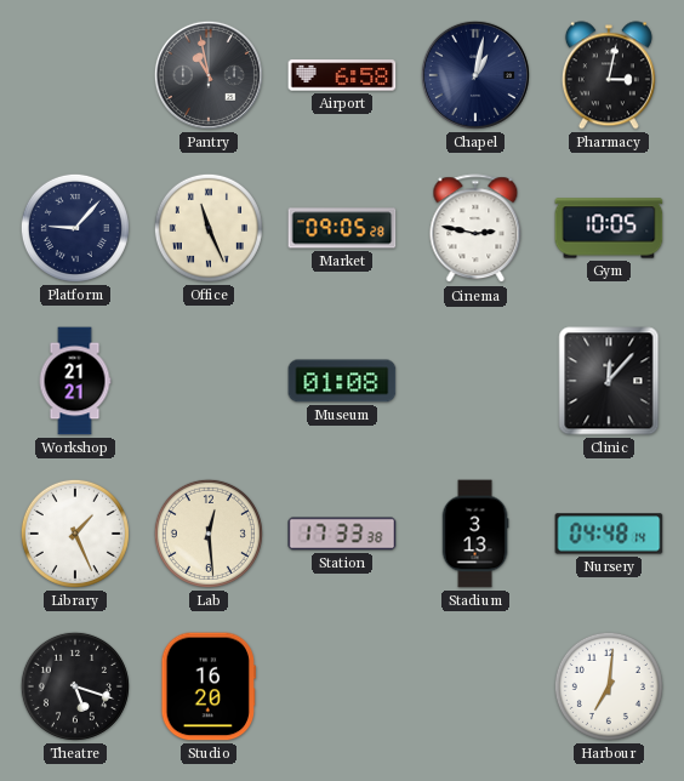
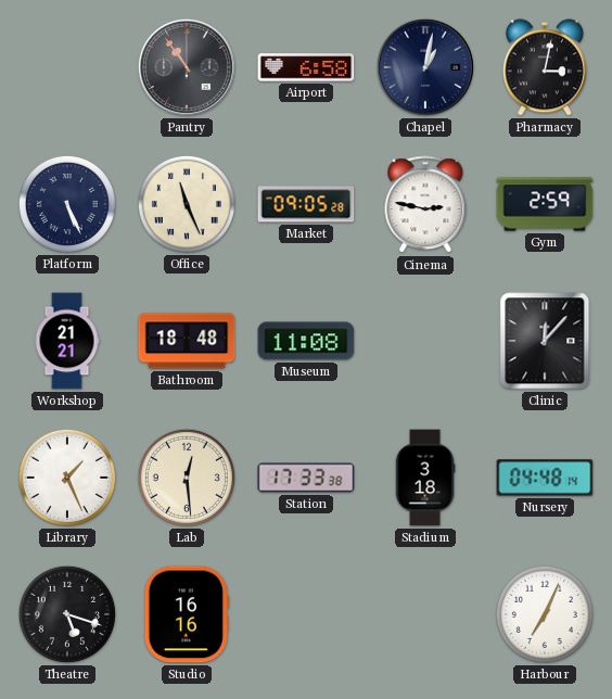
Pantry: 10:58 -> 10:54 (187, 67)
Platform: 9:07 -> 5:26 (67, 204)
Gym: 10:05 -> 2:59 (545, 204)
Bathroom: none -> 18:48 (187, 341)
Museum: 01:08 -> 11:08 (306, 341)
Stadium: 3:13 -> 3:18 (425, 478)
Studio: 16:20 -> 16:16 (186, 614)
Harbour: 7:01 -> 7:04 (545, 614)
